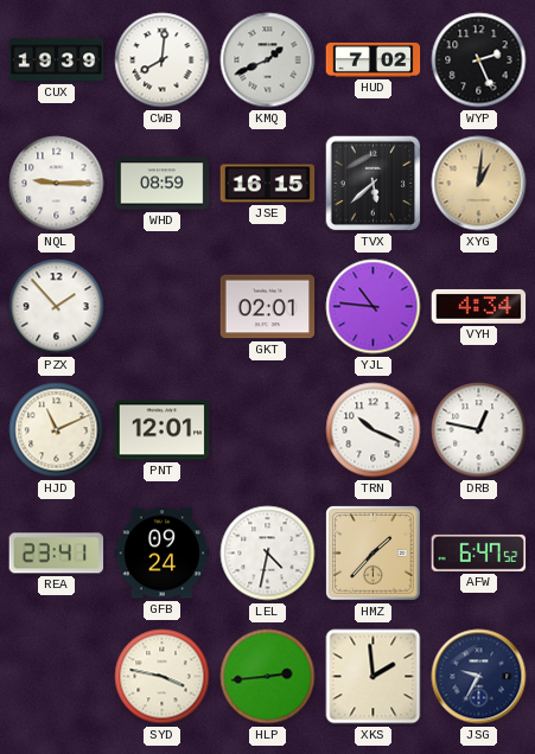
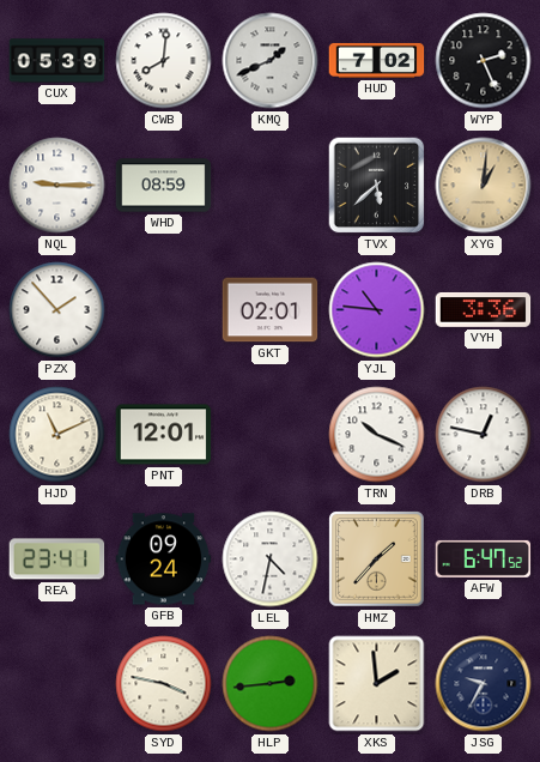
CUX: 19:39 -> 05:39 (57, 61)
JSE: 16:15 -> none (268, 184)
VYH: 4:34 -> 3:36 (484, 309)
